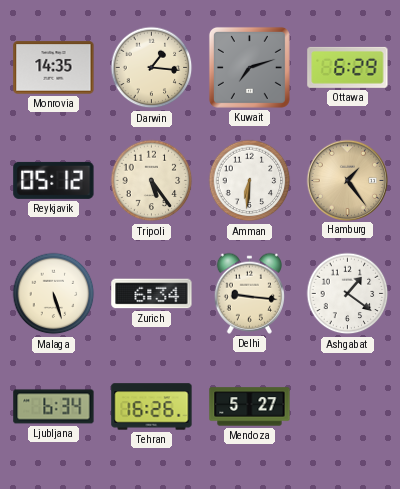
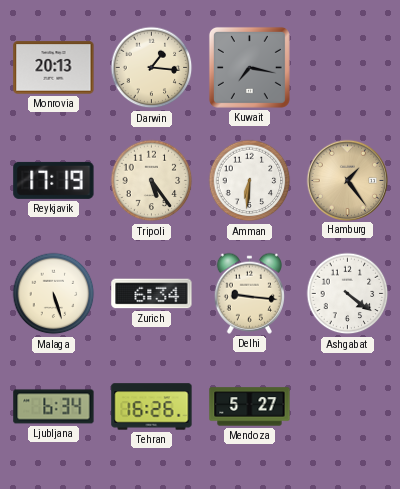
Monrovia: 14:35 -> 20:13 (54, 68)
Kuwait: 7:12 -> 7:17 (249, 67)
Ottawa: 6:29 -> none (348, 67)
Reykjavik: 05:12 -> 17:19 (54, 180)
Ashgabat: 1:21 -> 4:21 (348, 294)
